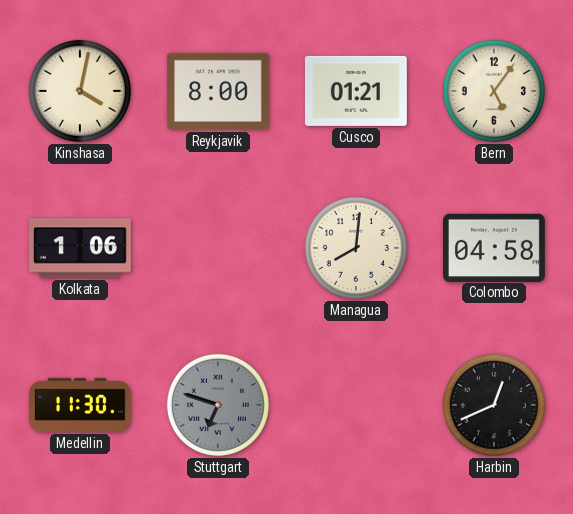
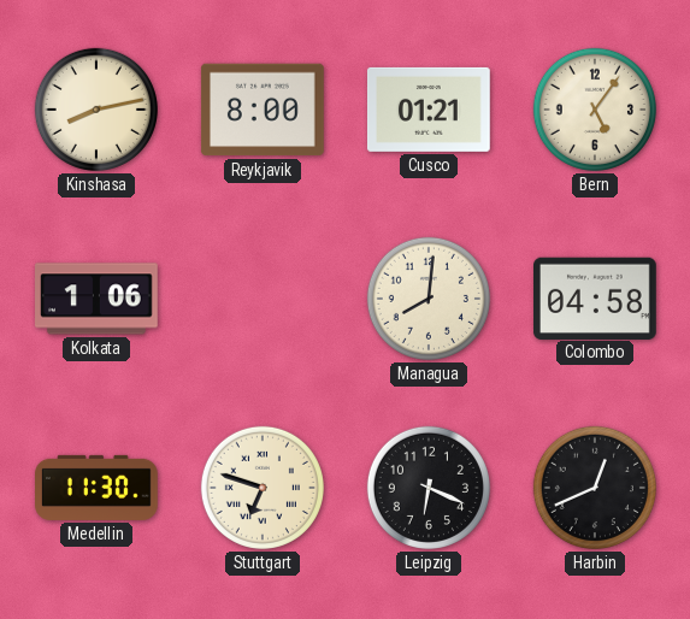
Kinshasa: 4:02 -> 8:13 (96, 110)
Stuttgart dial: grey -> cream (263, 488)
Leipzig: none -> 6:19 (429, 488)
